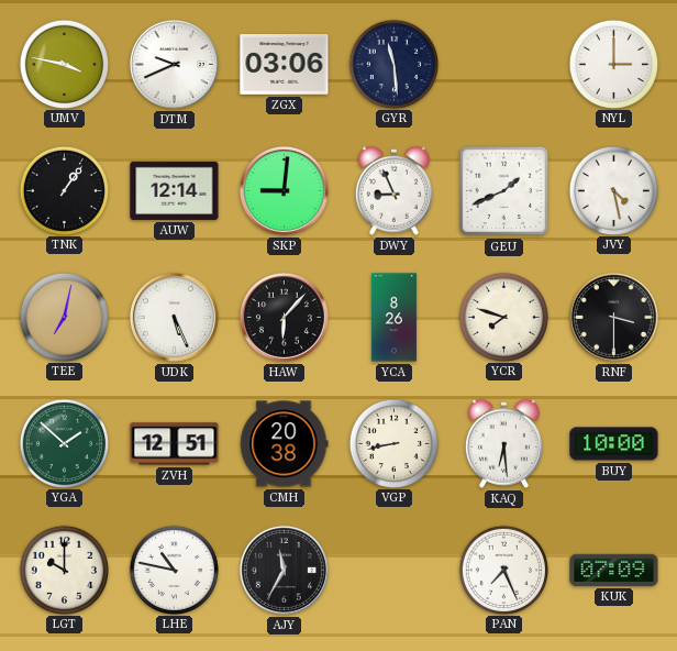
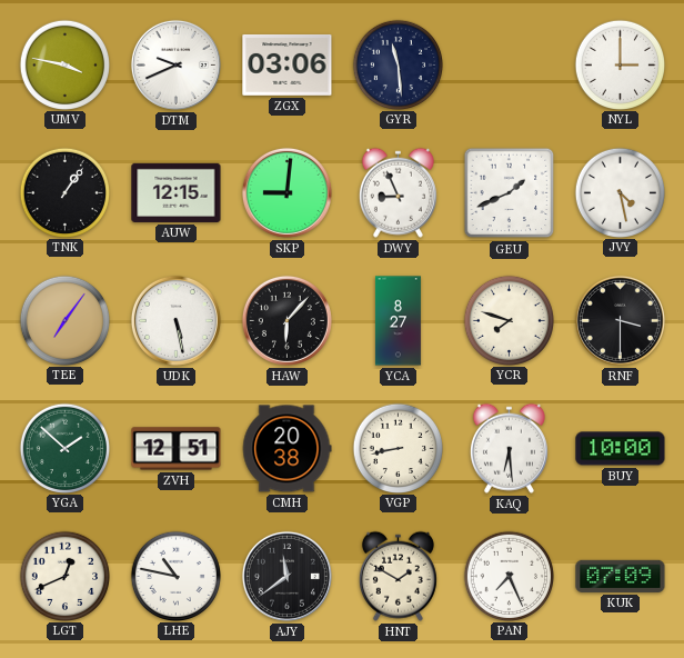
AUW: 12:14 -> 12:15 (177, 192)
TEE: 7:02 -> 7:06 (64, 320)
UDK: 5:26 -> 5:28 (175, 320)
YCA: 8:26 -> 8:27 (398, 321)
LGT: 10:00 -> 12:41 (64, 576)
AJY: 11:35 -> 11:39 (286, 576)
HNT: none -> 1:50 (398, 576)
